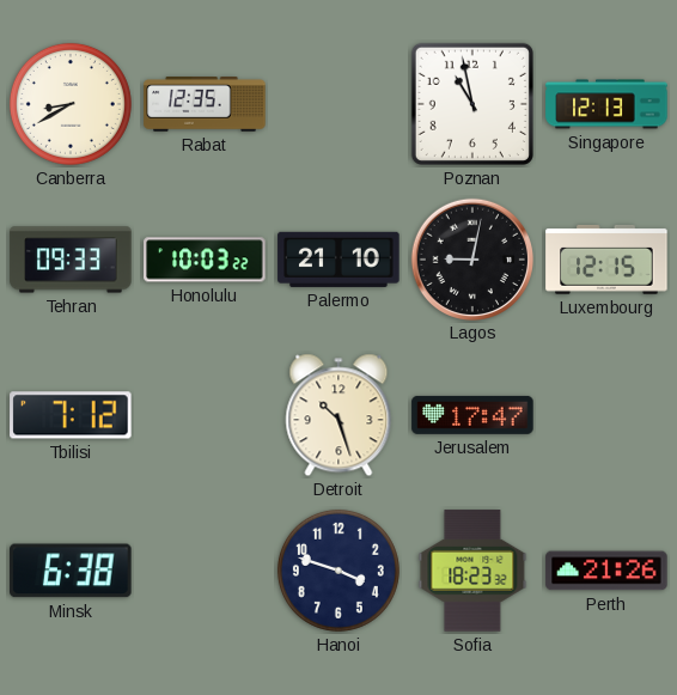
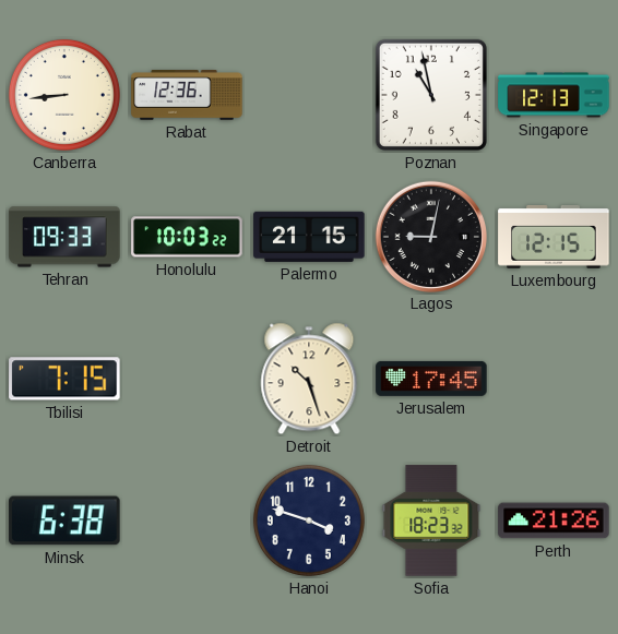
Canberra: 8:40 -> 8:44 (64, 95)
Rabat: 12:35 -> 12:36 (187, 95)
Palermo: 21:10 -> 21:15 (309, 237)
Tbilisi: 7:12 -> 7:15 (64, 379)
Jerusalem: 17:47 -> 17:45 (431, 379)
